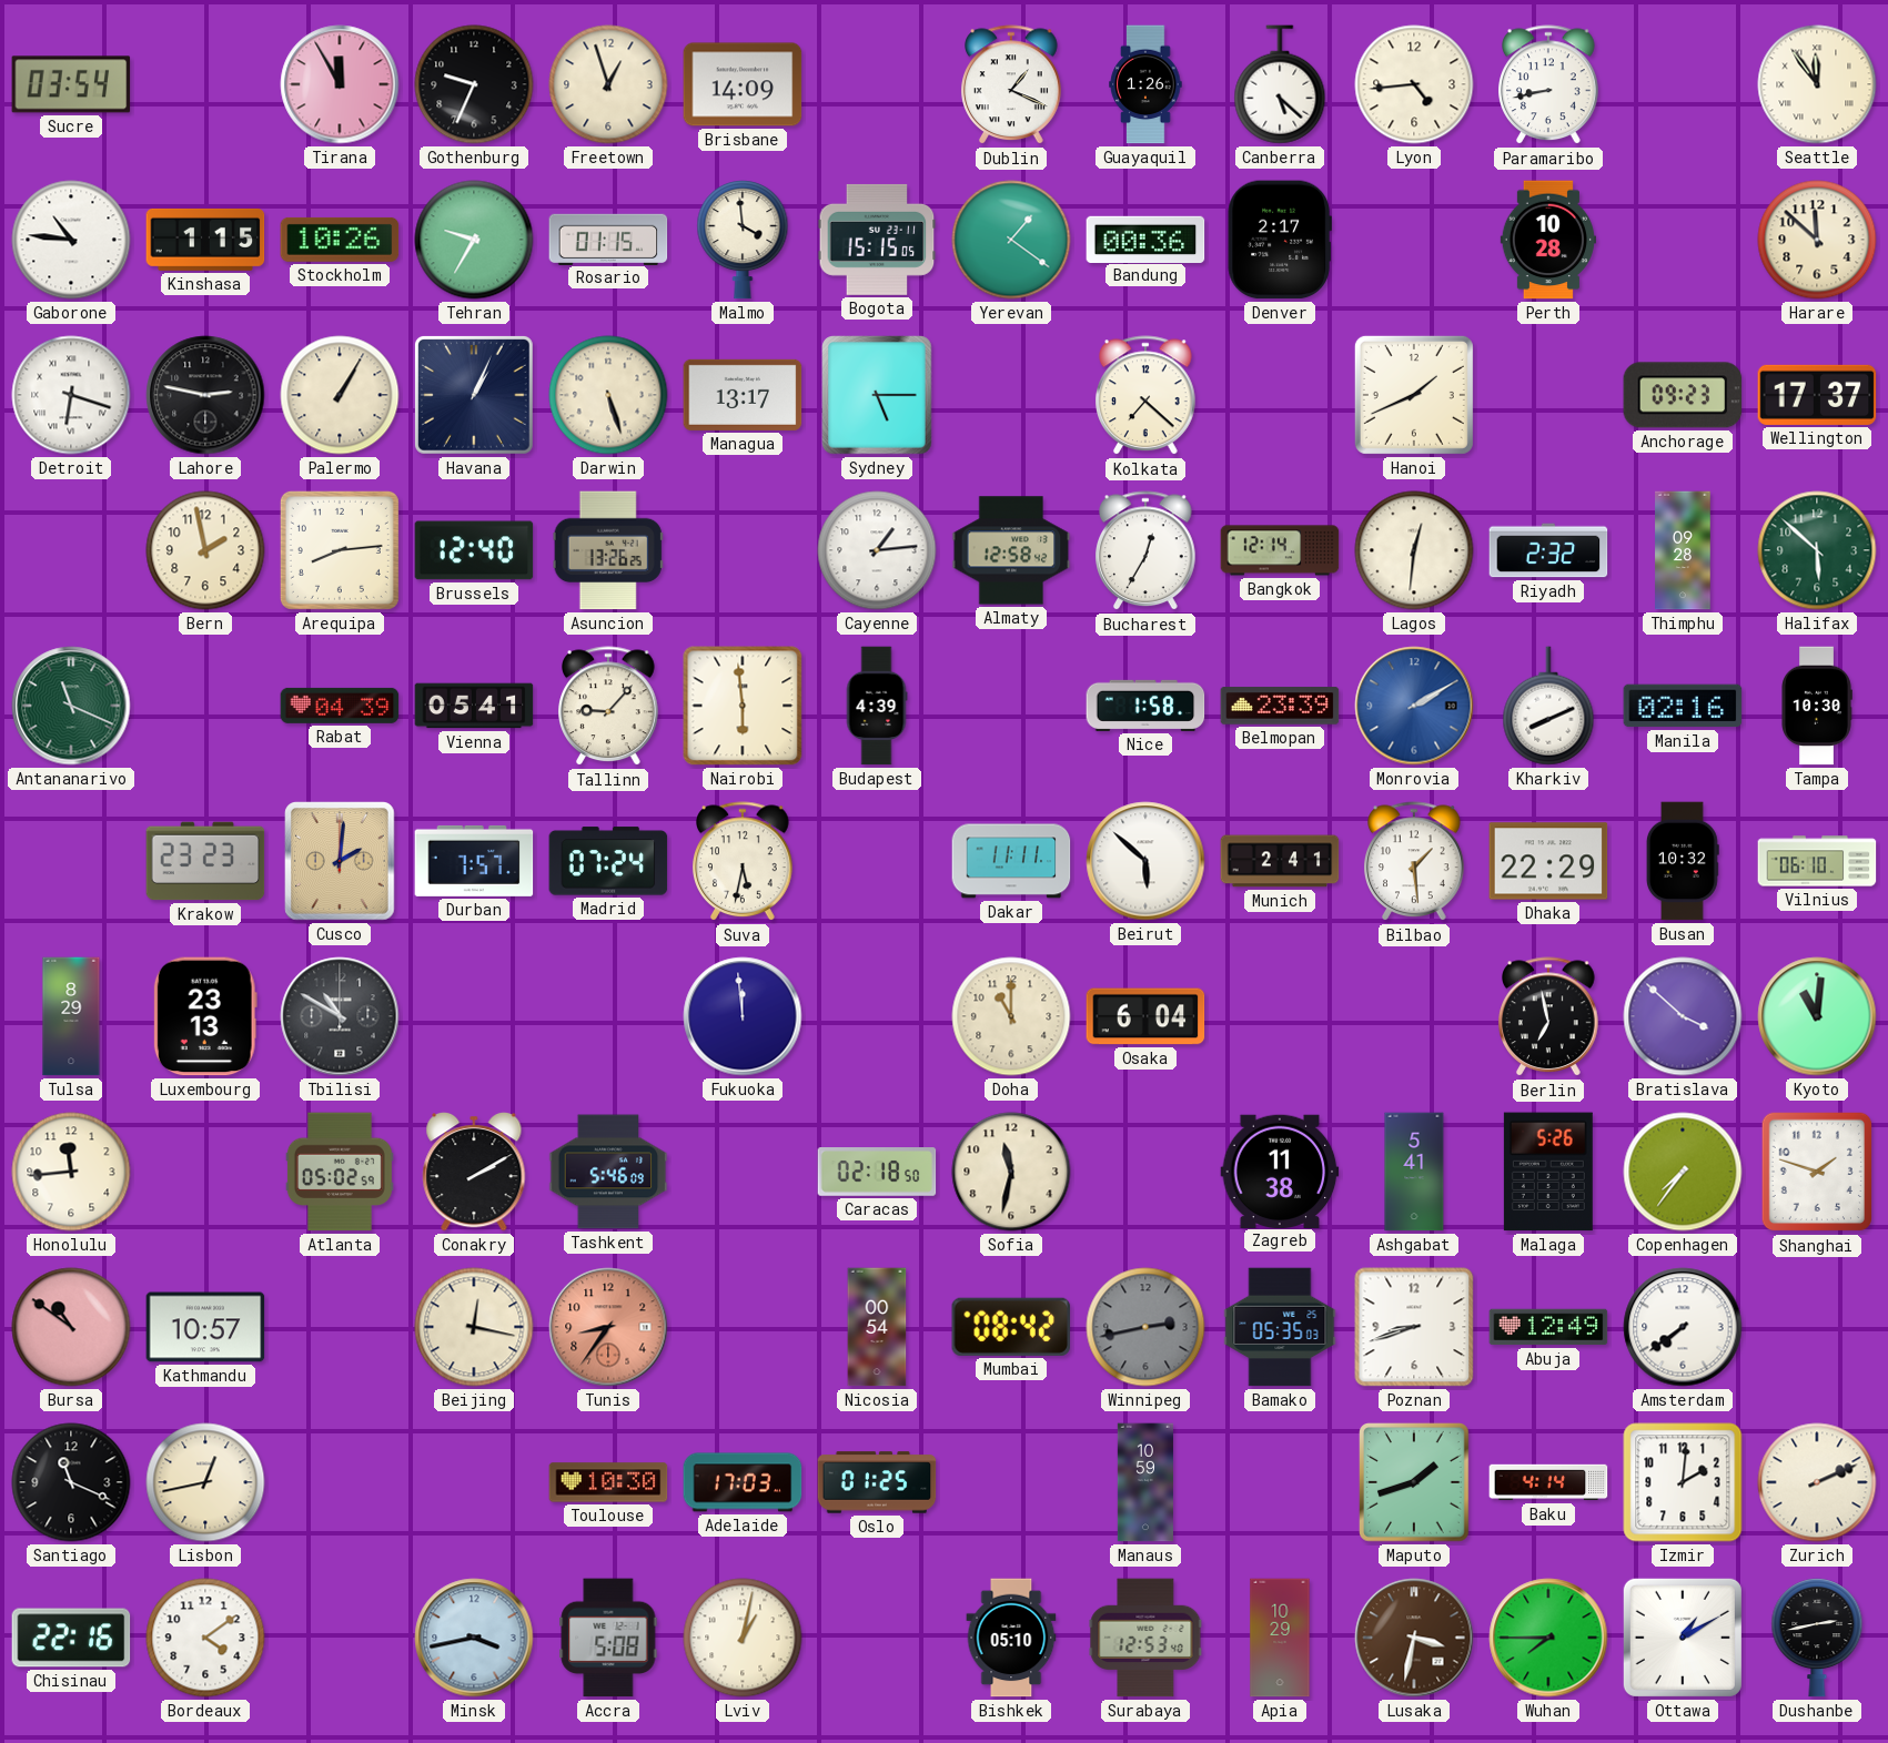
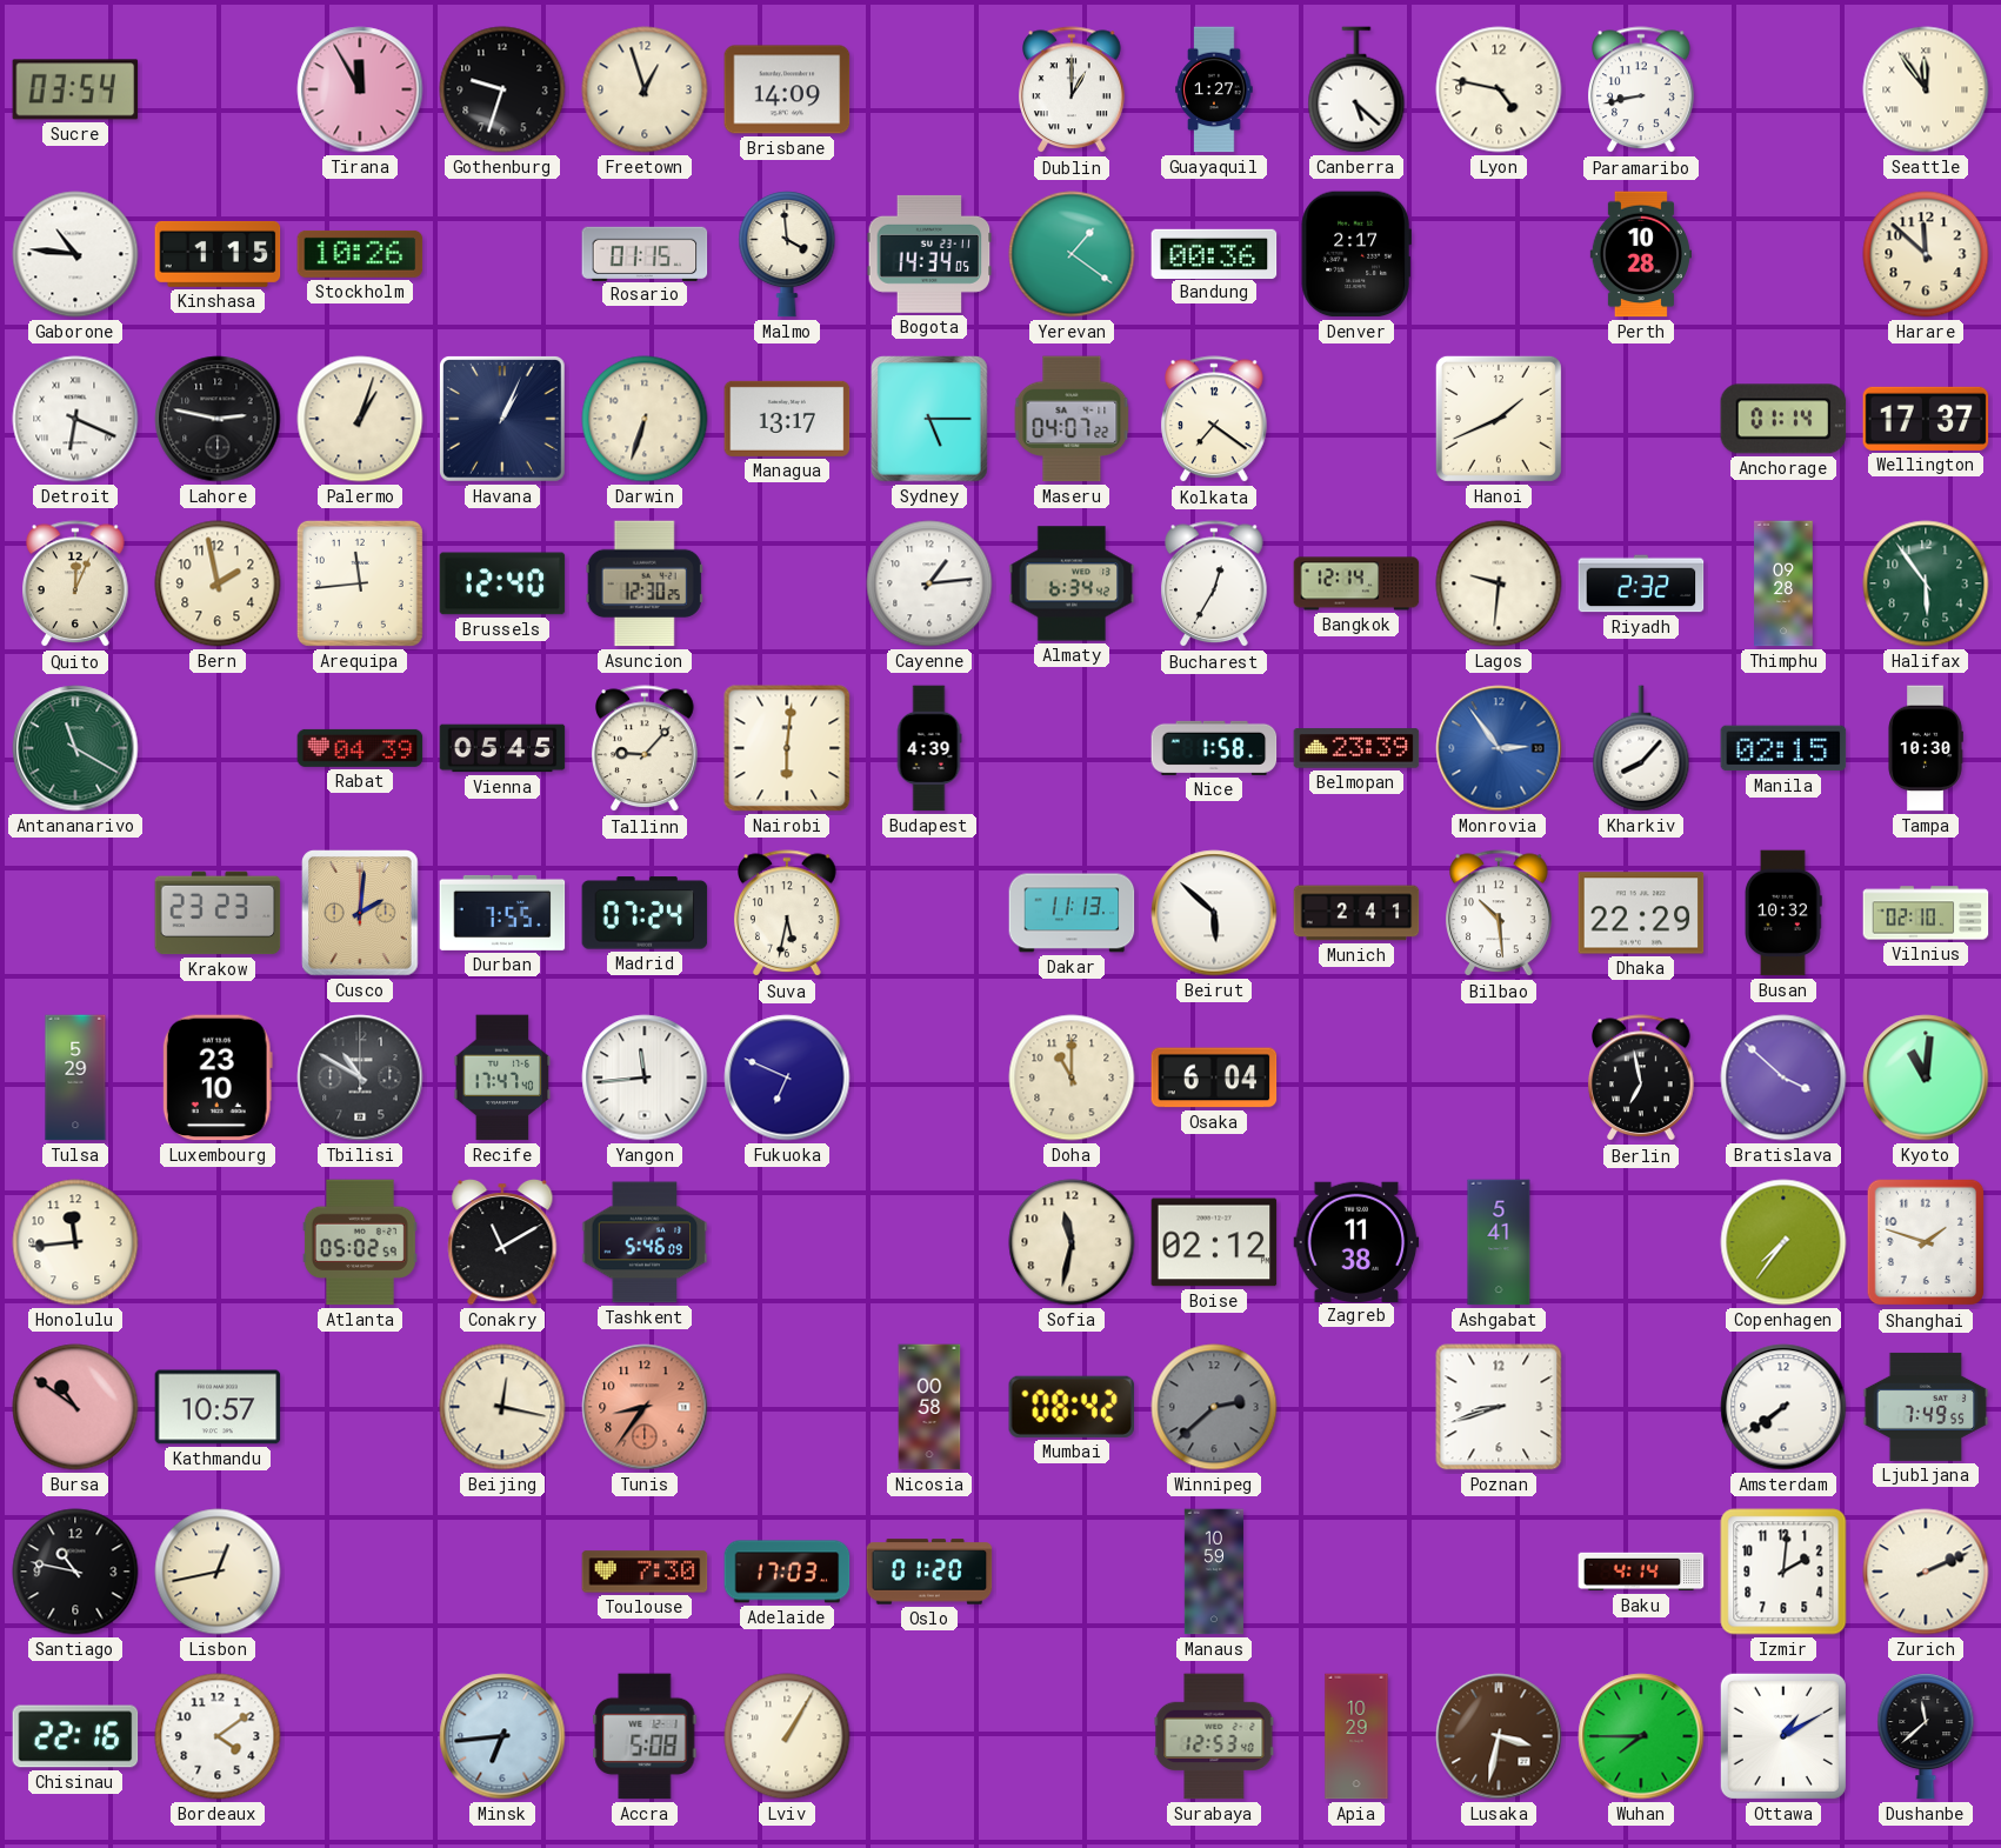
Gothenburg: 9:34 -> 9:33 (502, 89)
Dublin: 1:19 -> 1:00 (1073, 91)
Guayaquil: 1:26 -> 1:27 (1214, 89)
Lyon: 4:44 -> 4:47 (1499, 89)
Tehran: 9:35 -> none (474, 240)
Bogota: 15:15 -> 14:34 (929, 254)
Detroit: 6:18 -> 6:19 (75, 419)
Palermo: 1:05 -> 1:03 (360, 419)
Darwin: 5:27 -> 6:33 (645, 419)
Maseru: none -> 04:07 (1072, 419)
Kolkata: 7:22 -> 7:21 (1215, 420)
Anchorage: 09:23 -> 01:14 (1783, 419)
Quito: none -> 12:04 (76, 585)
Arequipa: 8:14 -> 11:44 (360, 583)
Asuncion: 13:26 -> 12:30 (645, 583)
Almaty: 12:58 -> 6:34 (1072, 583)
Lagos: 12:31 -> 9:31 (1499, 583)
Halifax: 5:52 -> 5:54 (1926, 583)
Antananarivo: 11:19 -> 11:20 (75, 748)
Vienna: 05:41 -> 05:45 (502, 748)
Nairobi: 5:59 -> 6:01 (787, 748)
Monrovia: 2:10 -> 2:54 (1499, 748)
Kharkiv: 8:11 -> 8:07 (1641, 748)
Manila: 02:16 -> 02:15 (1783, 748)
Durban: 7:57 -> 7:55 (502, 913)
Dakar: 11:11 -> 11:13 (1072, 913)
Bilbao: 1:29 -> 10:29 (1500, 914)
Vilnius: 06:10 -> 02:10 (1926, 913)
Tulsa: 8:29 -> 5:29 (75, 1078)
Luxembourg: 23:13 -> 23:10 (218, 1078)
Recife: none -> 17:47 (502, 1078)
Yangon: none -> 11:44 (645, 1078)
Fukuoka: 11:59 -> 6:49 (787, 1078)
Conakry: 2:10 -> 11:10 (502, 1243)
Caracas: 02:18 -> none (877, 1173)
Boise: none -> 02:12 (1214, 1242)
Malaga: 5:26 -> none (1548, 1172)
Nicosia: 00:54 -> 00:58 (929, 1407)
Winnipeg: 2:43 -> 2:38 (1214, 1407)
Bamako: 05:35 -> none (1280, 1327)
Abuja: 12:49 -> none (1548, 1327)
Ljubljana: none -> 7:49 (1926, 1407)
Santiago: 11:19 -> 10:47 (75, 1572)
Toulouse: 10:30 -> 7:30 (645, 1572)
Oslo: 01:25 -> 01:20 (929, 1572)
Maputo: 1:42 -> none (1415, 1482)
Minsk: 3:43 -> 6:44 (502, 1736)
Lviv: 1:02 -> 1:05 (787, 1736)
Bishkek: 05:10 -> none (1011, 1638)
Dushanbe: 2:43 -> 11:38 (1926, 1736)
